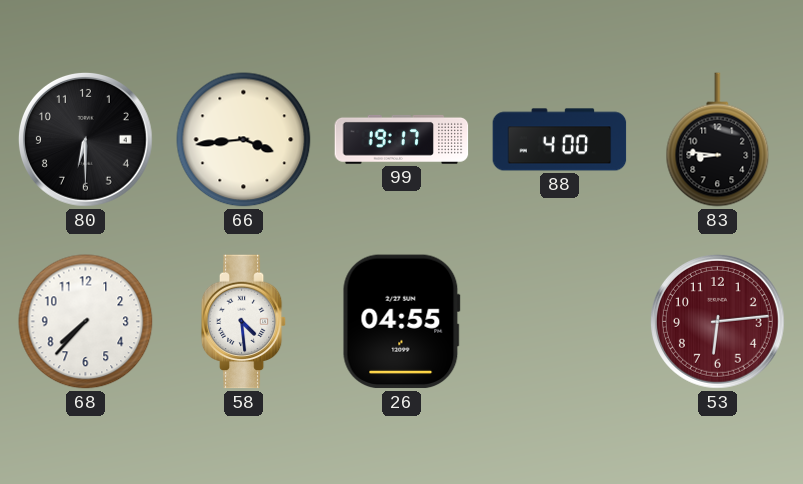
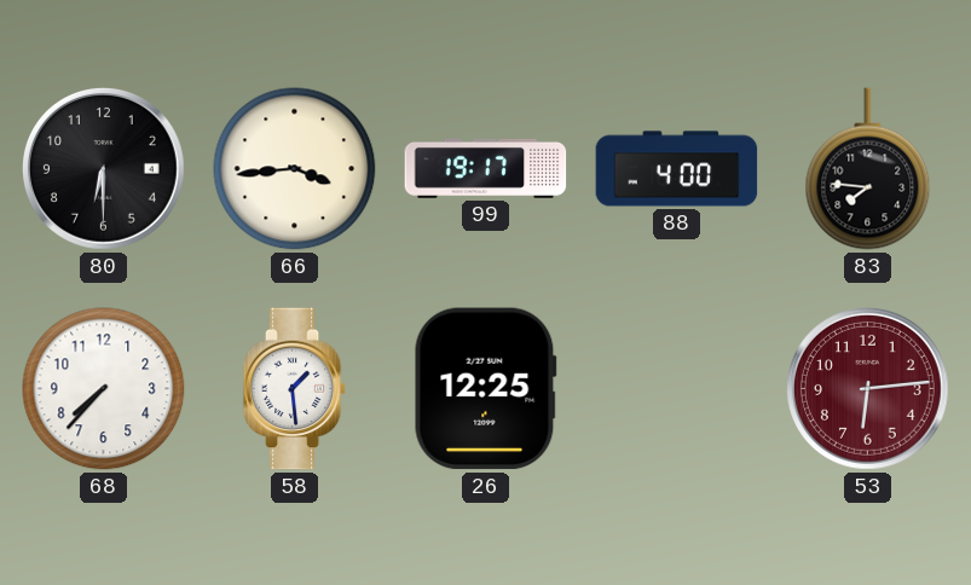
83: 8:46 -> 7:46 (868, 169)
58: 4:29 -> 1:29 (295, 389)
26: 04:55 -> 12:25 (485, 389)
